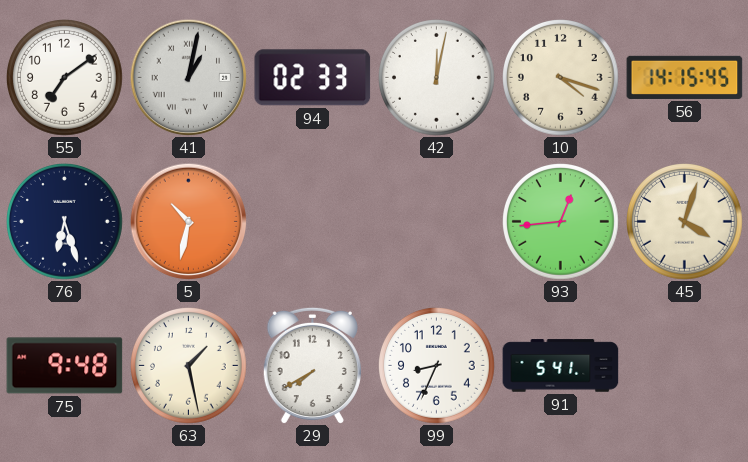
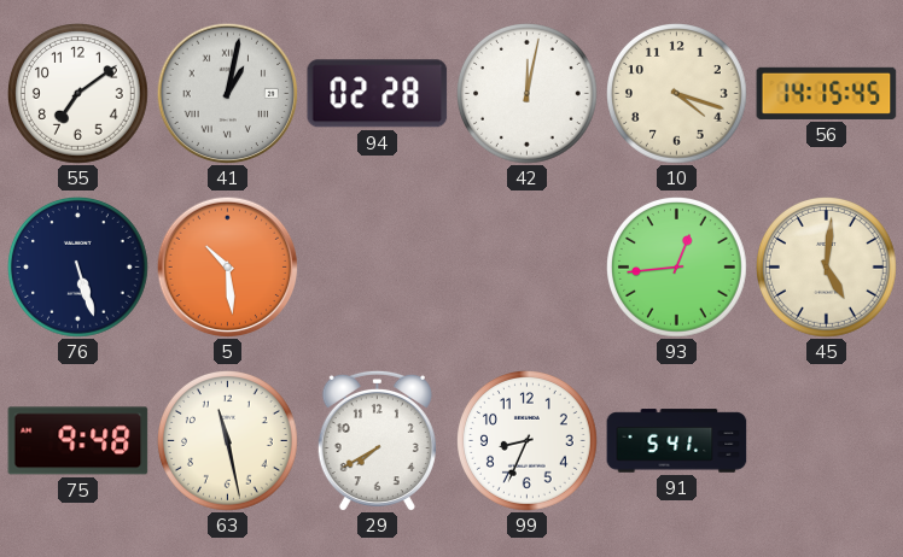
94: 02:33 -> 02:28 (378, 94)
76: 6:27 -> 5:27 (78, 268)
5: 10:32 -> 10:29 (227, 266)
45: 4:03 -> 5:01 (827, 268)
63: 1:28 -> 11:28 (228, 441)
